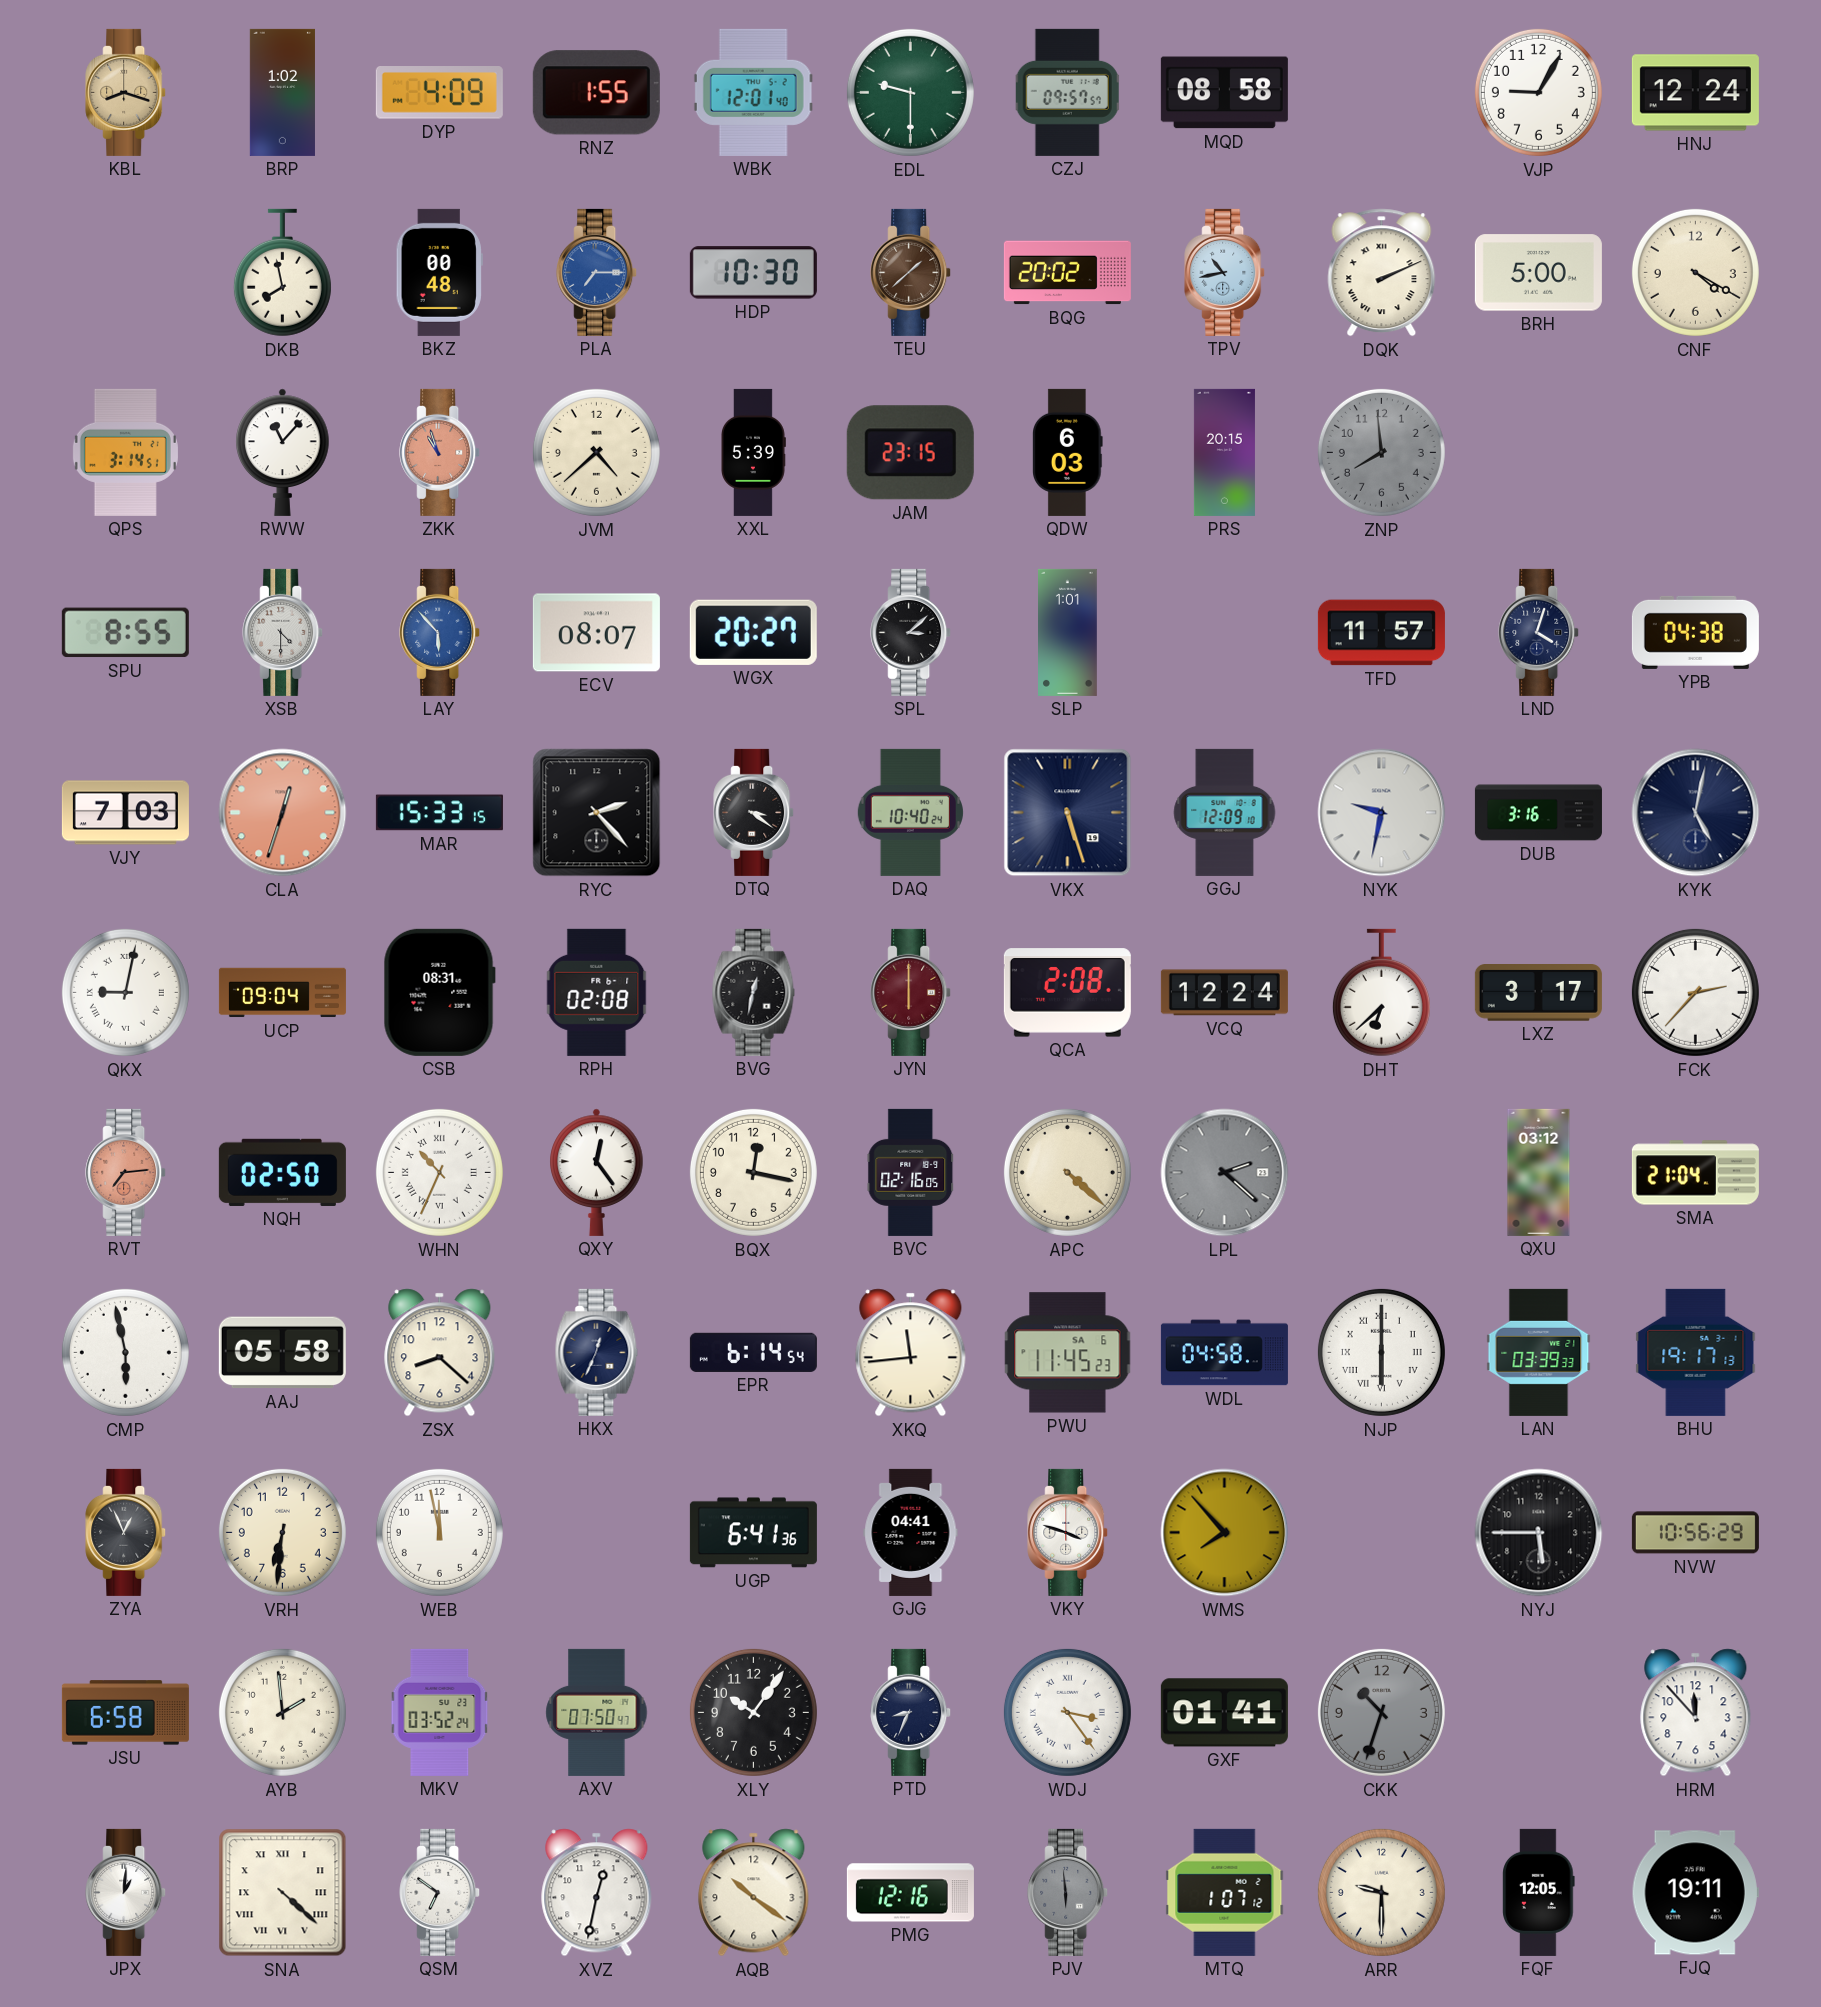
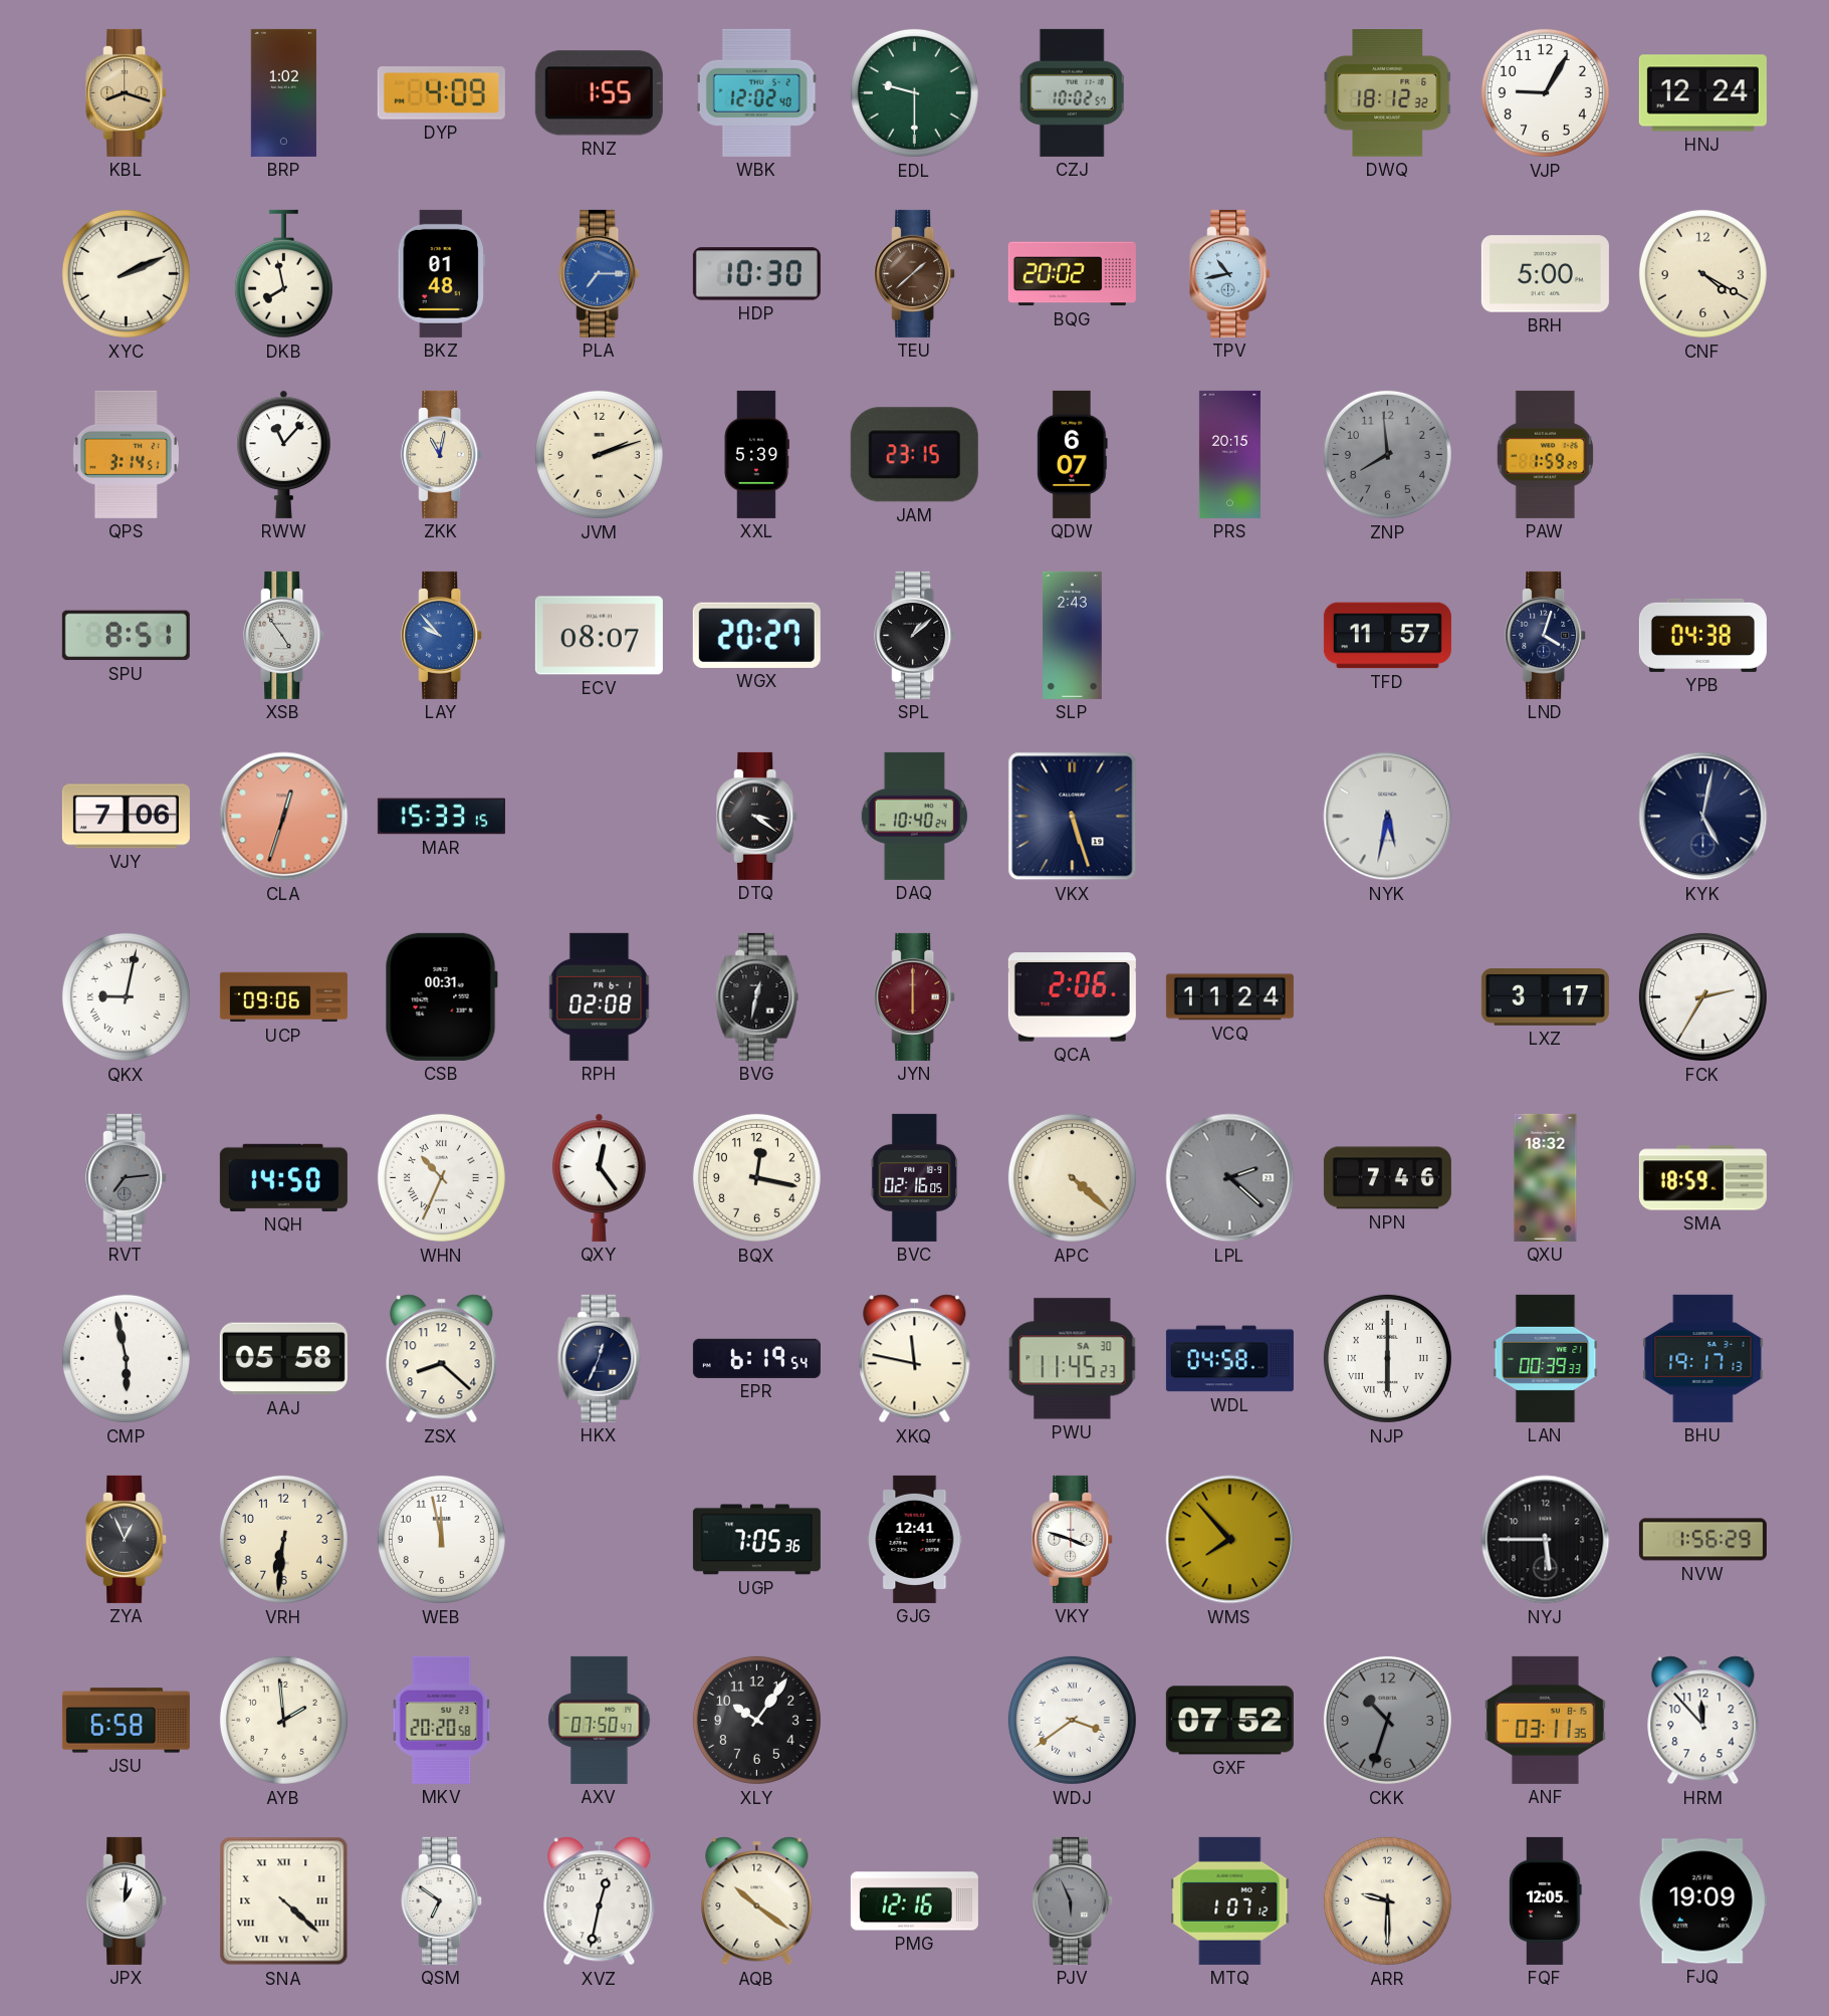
WBK: 12:01 -> 12:02 (756, 92)
CZJ: 09:57 -> 10:02 (1072, 92)
MQD: 08:58 -> none (1224, 93)
DWQ: none -> 18:12 (1388, 93)
XYC: none -> 2:11 (126, 273)
BKZ: 00:48 -> 01:48 (441, 273)
DQK: 2:11 -> none (1382, 273)
ZKK: 10:57 -> 11:02 (442, 454)
ZKK dial: salmon -> cream (442, 454)
JVM: 4:38 -> 2:12 (599, 454)
QDW: 6:03 -> 6:07 (1073, 454)
PAW: none -> 1:59 (1545, 454)
SPU: 8:55 -> 8:51 (126, 636)
XSB: 4:30 -> 4:54 (284, 635)
LAY: 5:53 -> 9:53 (442, 635)
SPL: 3:08 -> 1:08 (915, 635)
SLP: 1:01 -> 2:43 (1073, 635)
VJY: 7:03 -> 7:06 (126, 817)
RYC: 2:23 -> none (597, 813)
GGJ: 12:09 -> none (1225, 812)
NYK: 9:32 -> 5:32 (1388, 817)
DUB: 3:16 -> none (1538, 813)
UCP: 09:04 -> 09:06 (283, 997)
CSB: 08:31 -> 00:31 (441, 996)
QCA: 2:08 -> 2:06 (1072, 997)
VCQ: 12:24 -> 11:24 (1229, 997)
DHT: 6:38 -> none (1381, 993)
FCK: 2:37 -> 2:35 (1702, 996)
RVT dial: salmon -> grey (127, 1177)
NQH: 02:50 -> 14:50 (283, 1177)
NPN: none -> 7:46 (1387, 1178)
QXU: 03:12 -> 18:32 (1546, 1177)
SMA: 21:04 -> 18:59 (1702, 1178)
EPR: 6:14 -> 6:19 (756, 1358)
XKQ: 11:44 -> 11:47 (915, 1359)
PWU date: SA 6 -> SA 30 (1073, 1359)
LAN: 03:39 -> 00:39 (1546, 1358)
UGP: 6:41 -> 7:05 (756, 1540)
GJG: 04:41 -> 12:41 (915, 1539)
NVW: 10:56 -> 1:56 (1702, 1540)
MKV: 03:52 -> 20:20 (442, 1720)
PTD: 8:34 -> none (911, 1712)
WDJ: 3:24 -> 3:39 (1072, 1720)
GXF: 01:41 -> 07:52 (1229, 1721)
ANF: none -> 03:11 (1545, 1720)
PJV: 5:59 -> 5:56 (1073, 1900)
FJQ: 19:11 -> 19:09 (1702, 1901)
